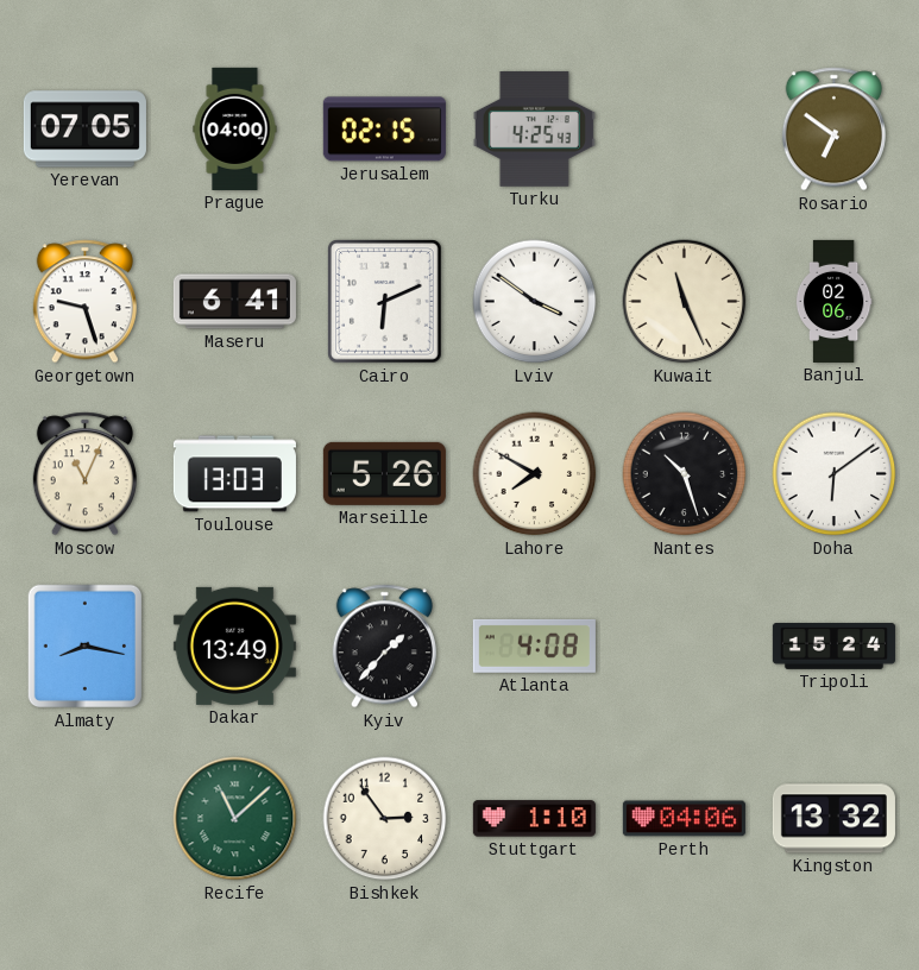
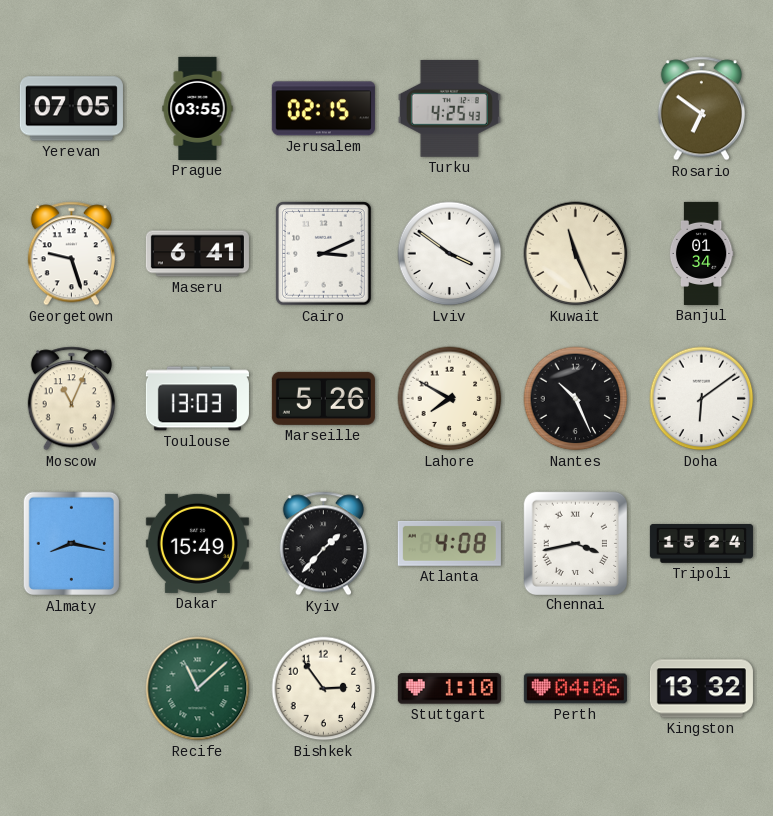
Prague: 04:00 -> 03:55 (198, 108)
Cairo: 6:11 -> 3:11 (324, 254)
Banjul: 02:06 -> 01:34 (701, 253)
Nantes: 10:27 -> 10:26 (576, 399)
Dakar: 13:49 -> 15:49 (197, 543)
Chennai: none -> 3:43 (575, 543)
